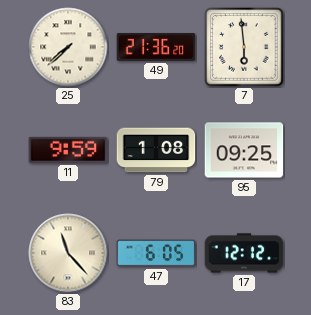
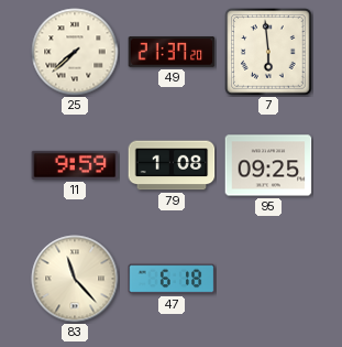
49: 21:36 -> 21:37 (172, 52)
47: 6:05 -> 6:18 (172, 279)
17: 12:12 -> none (244, 253)
